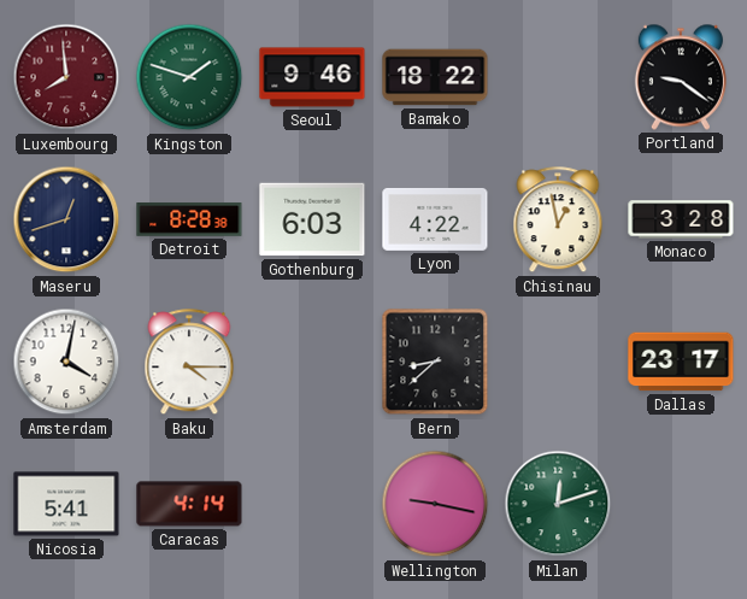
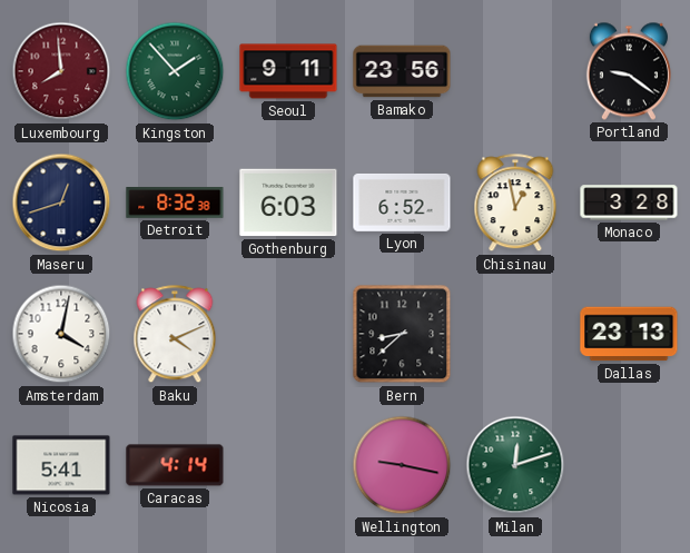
Kingston: 1:48 -> 1:53 (175, 71)
Seoul: 9:46 -> 9:11 (288, 71)
Bamako: 18:22 -> 23:56 (402, 71)
Detroit: 8:28 -> 8:32 (175, 204)
Lyon: 4:22 -> 6:52 (402, 203)
Baku: 4:15 -> 4:11 (175, 335)
Dallas: 23:17 -> 23:13 (629, 334)
